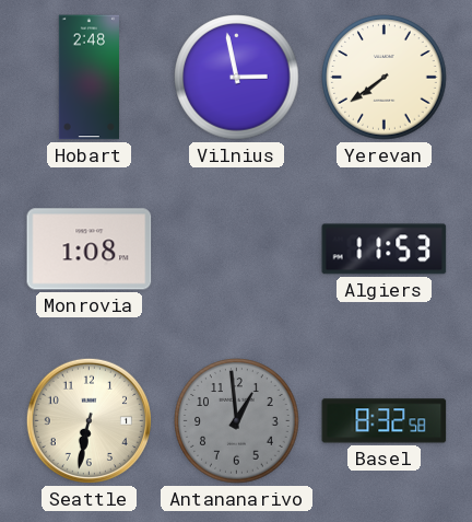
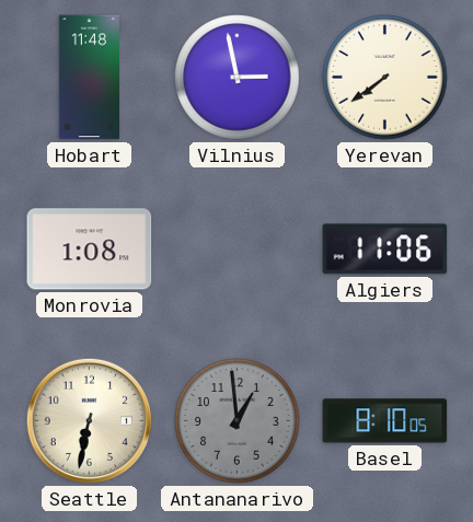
Hobart: 2:48 -> 11:48 (90, 78)
Algiers: 11:53 -> 11:06 (385, 250)
Basel: 8:32 -> 8:10 (385, 421)
